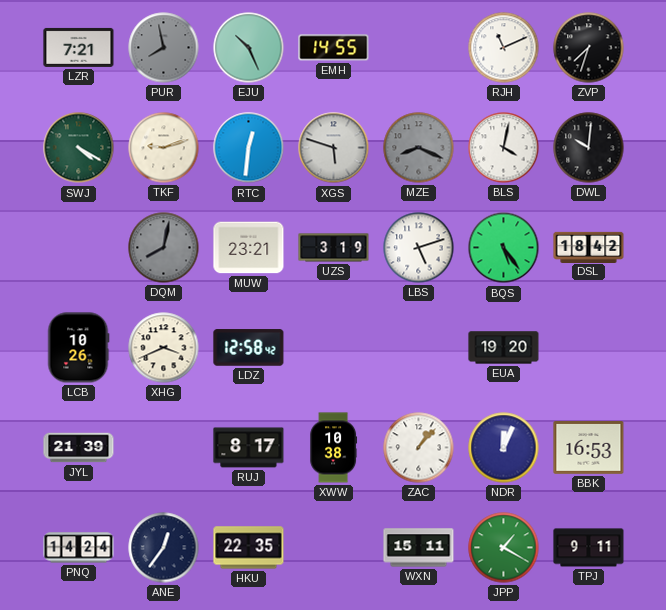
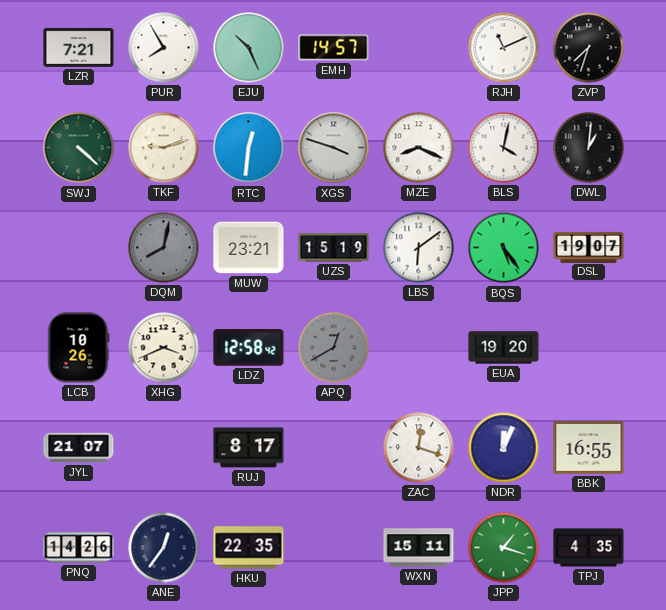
PUR: 7:58 -> 7:55 (164, 48)
PUR dial: grey -> white (164, 48)
EMH: 14:55 -> 14:57 (334, 48)
SWJ: 4:20 -> 4:22 (79, 148)
XGS: 5:48 -> 3:48 (334, 148)
MZE dial: grey -> white (419, 148)
DWL: 10:01 -> 1:01 (589, 148)
UZS: 3:19 -> 15:19 (334, 248)
LBS: 5:12 -> 6:09 (419, 248)
DSL: 18:42 -> 19:07 (589, 247)
APQ: none -> 12:40 (334, 348)
JYL: 21:39 -> 21:07 (79, 448)
XWW: 10:38 -> none (334, 448)
ZAC: 1:07 -> 12:18 (419, 448)
BBK: 16:53 -> 16:55 (589, 448)
PNQ: 14:24 -> 14:26 (79, 548)
JPP: 1:20 -> 1:18 (504, 548)
TPJ: 9:11 -> 4:35 (589, 548)
